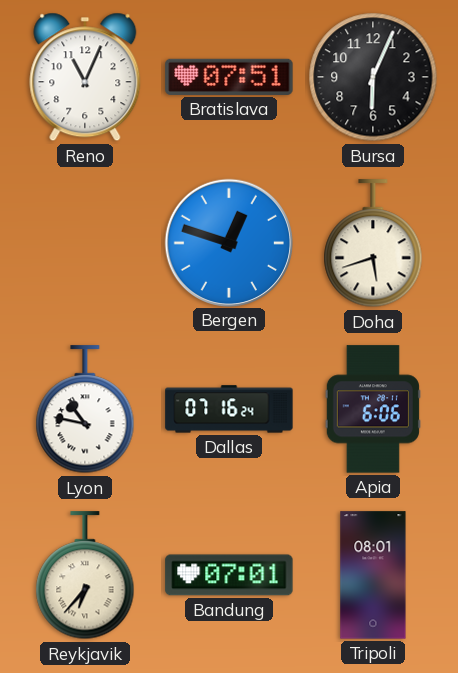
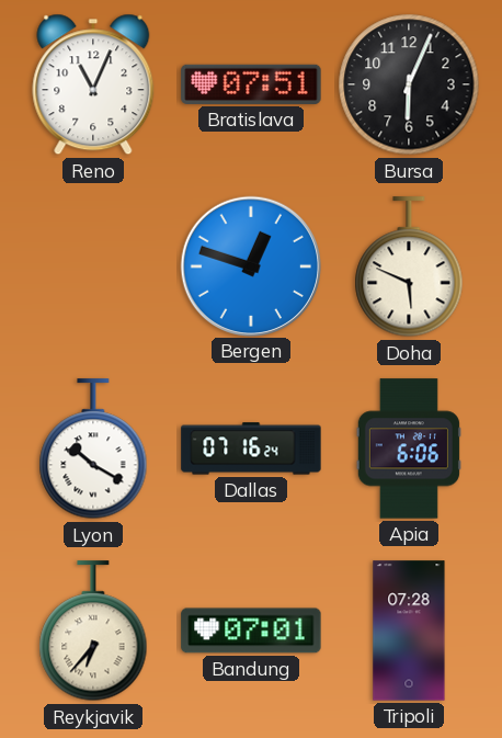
Doha: 5:42 -> 5:49 (409, 268)
Lyon: 10:47 -> 10:20 (93, 450)
Tripoli: 08:01 -> 07:28 (409, 631)
